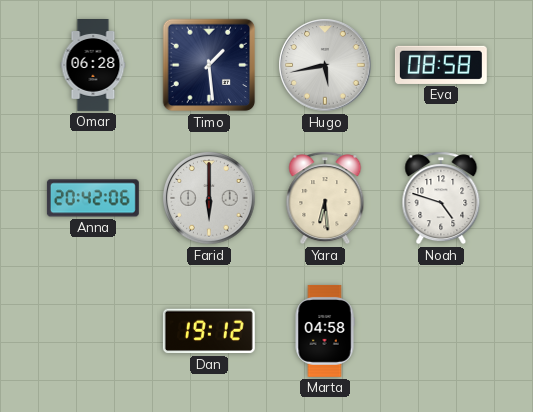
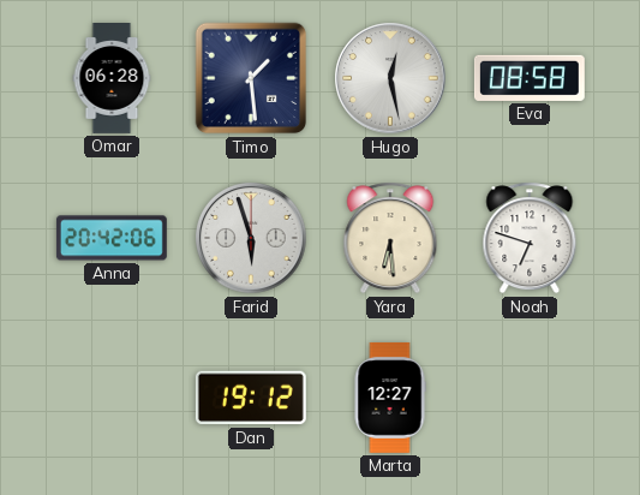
Hugo: 5:43 -> 12:28 (390, 78)
Farid: 6:00 -> 5:57 (251, 238)
Noah: 4:48 -> 6:48 (530, 238)
Marta: 04:58 -> 12:27 (390, 398)
